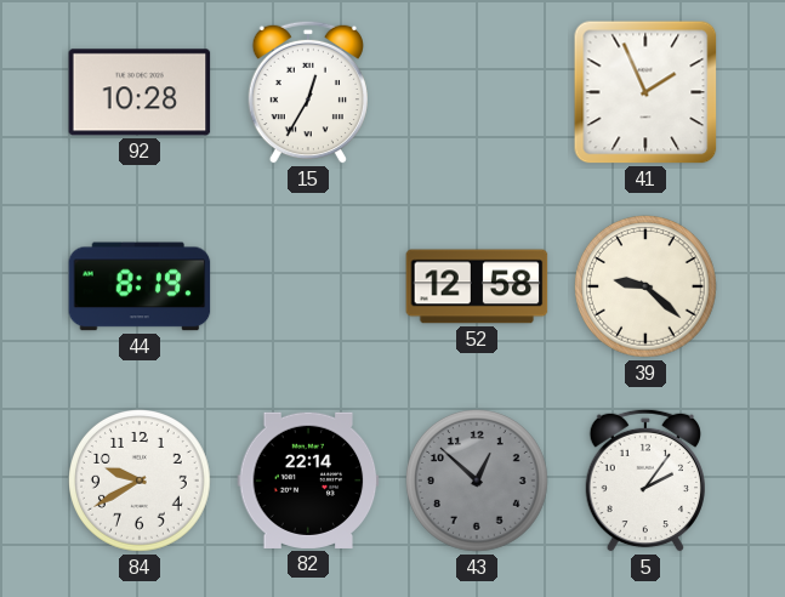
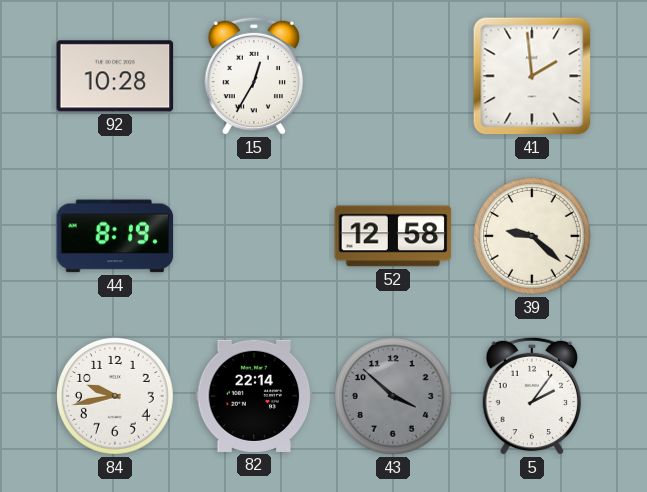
41: 1:56 -> 1:59 (532, 76)
84: 9:40 -> 9:43 (116, 397)
43: 12:52 -> 3:52 (394, 397)
